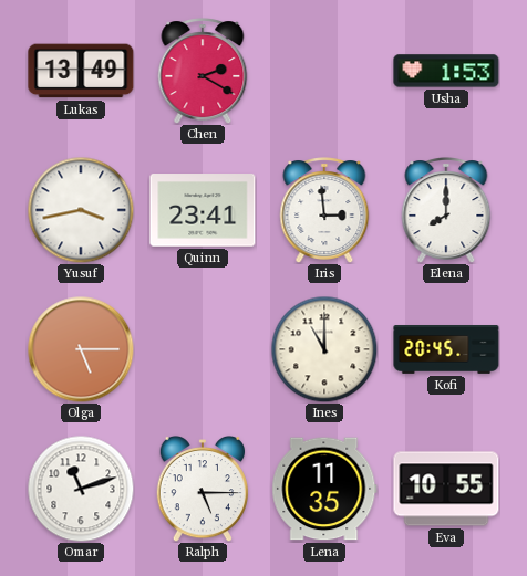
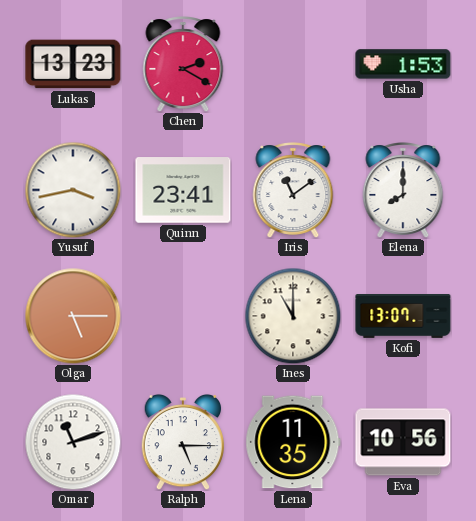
Lukas: 13:49 -> 13:23 (73, 64)
Iris: 2:59 -> 11:09 (293, 190)
Kofi: 20:45 -> 13:07 (403, 317)
Eva: 10:55 -> 10:56 (403, 442)
